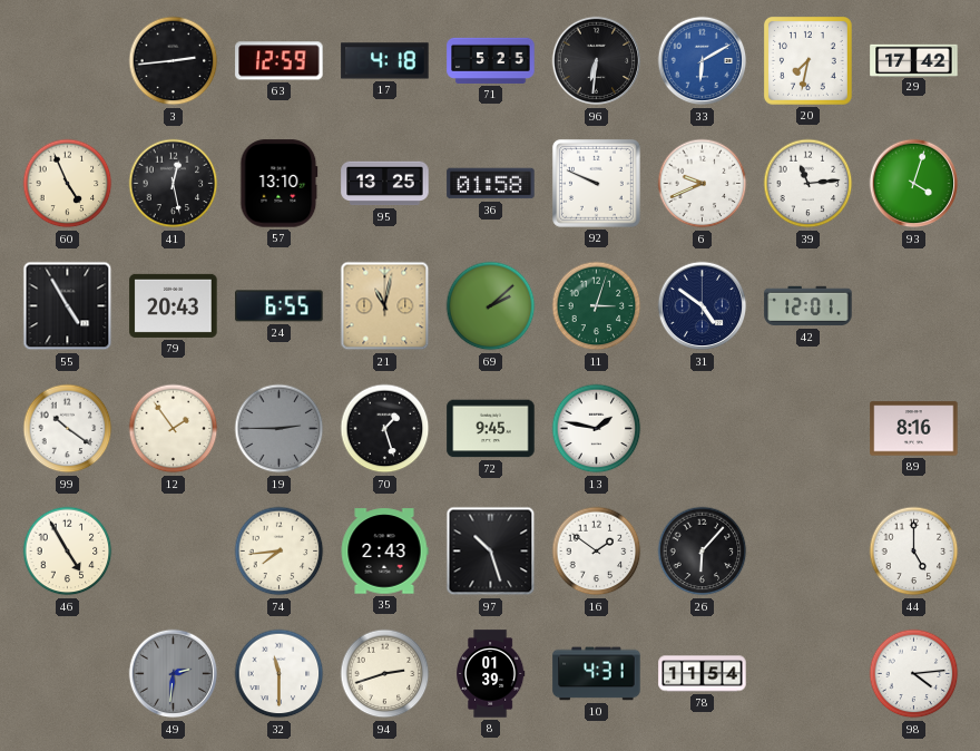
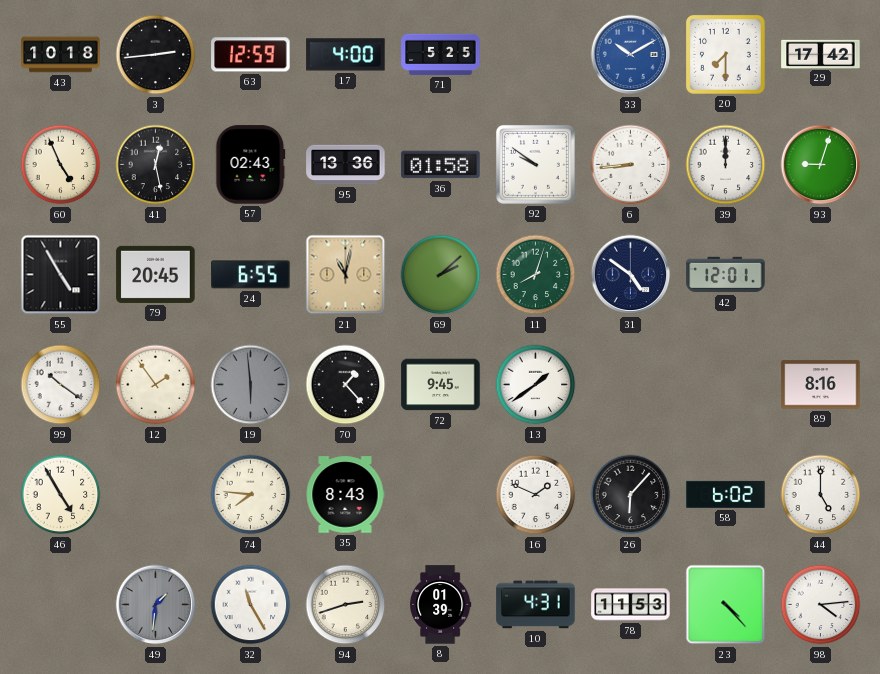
43: none -> 10:18 (61, 55)
17: 4:18 -> 4:00 (346, 55)
96: 6:31 -> none (597, 61)
33: 6:10 -> 10:10 (631, 55)
20: 7:32 -> 7:30 (725, 54)
57: 13:10 -> 02:43 (251, 165)
95: 13:25 -> 13:36 (346, 165)
92: 9:49 -> 9:51 (535, 164)
6: 9:41 -> 8:44 (631, 165)
39: 11:14 -> 12:00 (726, 165)
93: 4:03 -> 9:03 (821, 165)
79: 20:43 -> 20:45 (156, 274)
11: 3:03 -> 8:03 (536, 275)
19: 2:45 -> 5:59 (251, 385)
70: 1:27 -> 1:23 (346, 385)
13: 1:47 -> 1:39 (536, 385)
74: 7:44 -> 7:46 (251, 495)
35: 2:43 -> 8:43 (345, 495)
97: 10:27 -> none (491, 552)
16: 1:51 -> 1:49 (536, 495)
58: none -> 6:02 (726, 494)
49: 2:31 -> 1:31 (156, 605)
32: 11:30 -> 11:25 (251, 605)
78: 11:54 -> 11:53 (631, 605)
23: none -> 4:23 (726, 605)
